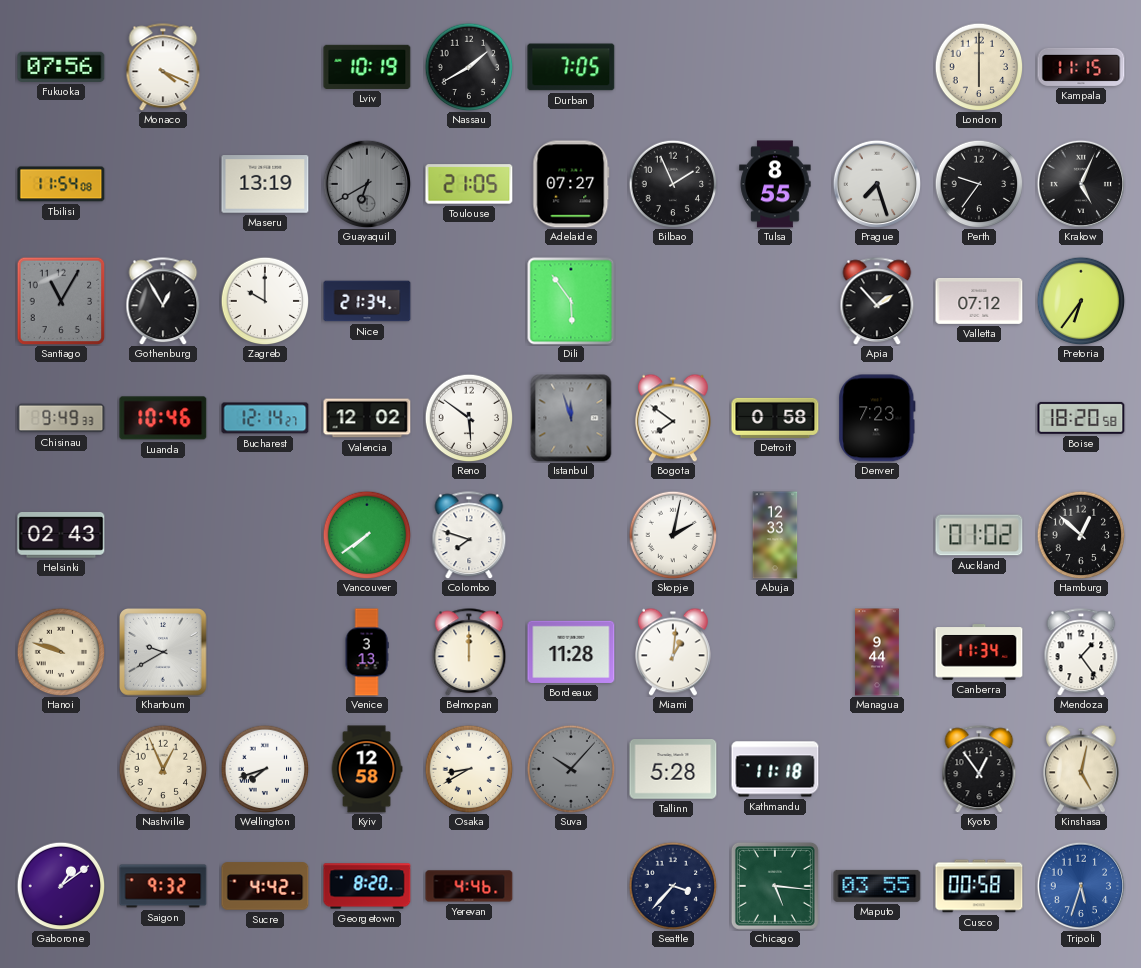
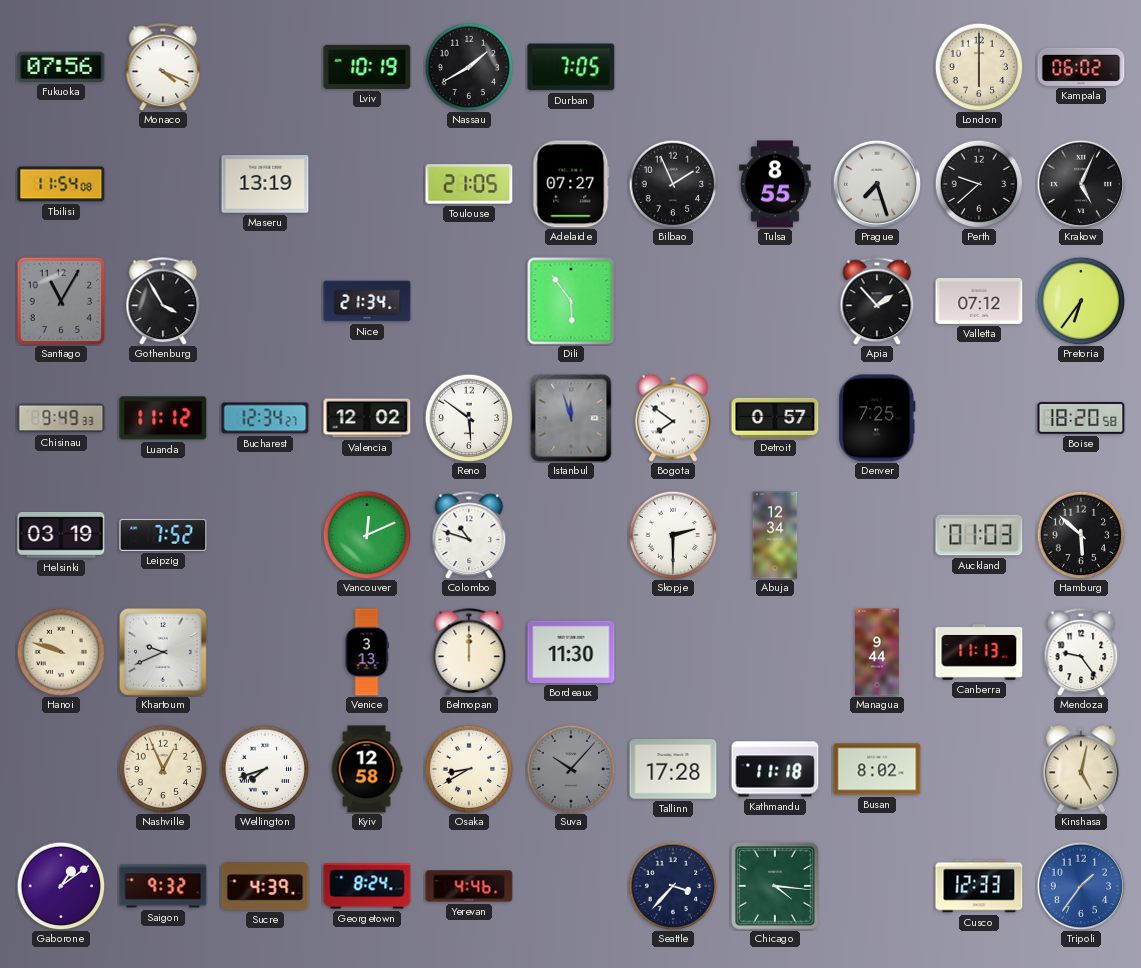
Kampala: 11:15 -> 06:02 (1081, 67)
Guayaquil: 6:40 -> none (367, 184)
Perth: 9:36 -> 9:38 (979, 184)
Gothenburg: 12:55 -> 3:55 (163, 301)
Zagreb: 10:00 -> none (265, 301)
Luanda: 10:46 -> 11:12 (163, 418)
Bucharest: 12:14 -> 12:34 (265, 418)
Detroit: 0:58 -> 0:57 (775, 418)
Denver: 7:23 -> 7:25 (877, 418)
Helsinki: 02:43 -> 03:19 (61, 535)
Leipzig: none -> 7:52 (163, 535)
Vancouver: 7:39 -> 12:11 (367, 535)
Colombo: 7:48 -> 10:48 (469, 535)
Skopje: 2:02 -> 2:30 (673, 535)
Abuja: 12:33 -> 12:34 (775, 535)
Auckland: 01:02 -> 01:03 (979, 535)
Hamburg: 12:52 -> 5:52 (1081, 535)
Khartoum: 9:40 -> 9:41 (164, 653)
Bordeaux: 11:28 -> 11:30 (571, 652)
Miami: 1:01 -> none (673, 652)
Canberra: 11:34 -> 11:13 (979, 652)
Mendoza: 1:24 -> 9:24 (1081, 652)
Tallinn: 5:28 -> 17:28 (673, 769)
Busan: none -> 8:02 (877, 769)
Kyoto: 12:54 -> none (979, 769)
Sucre: 4:42 -> 4:39 (265, 886)
Georgetown: 8:20 -> 8:24 (367, 886)
Chicago: 5:16 -> 4:16 (775, 886)
Maputo: 03:55 -> none (877, 886)
Cusco: 00:58 -> 12:33 (979, 886)
Tripoli: 5:33 -> 1:36 (1081, 886)
